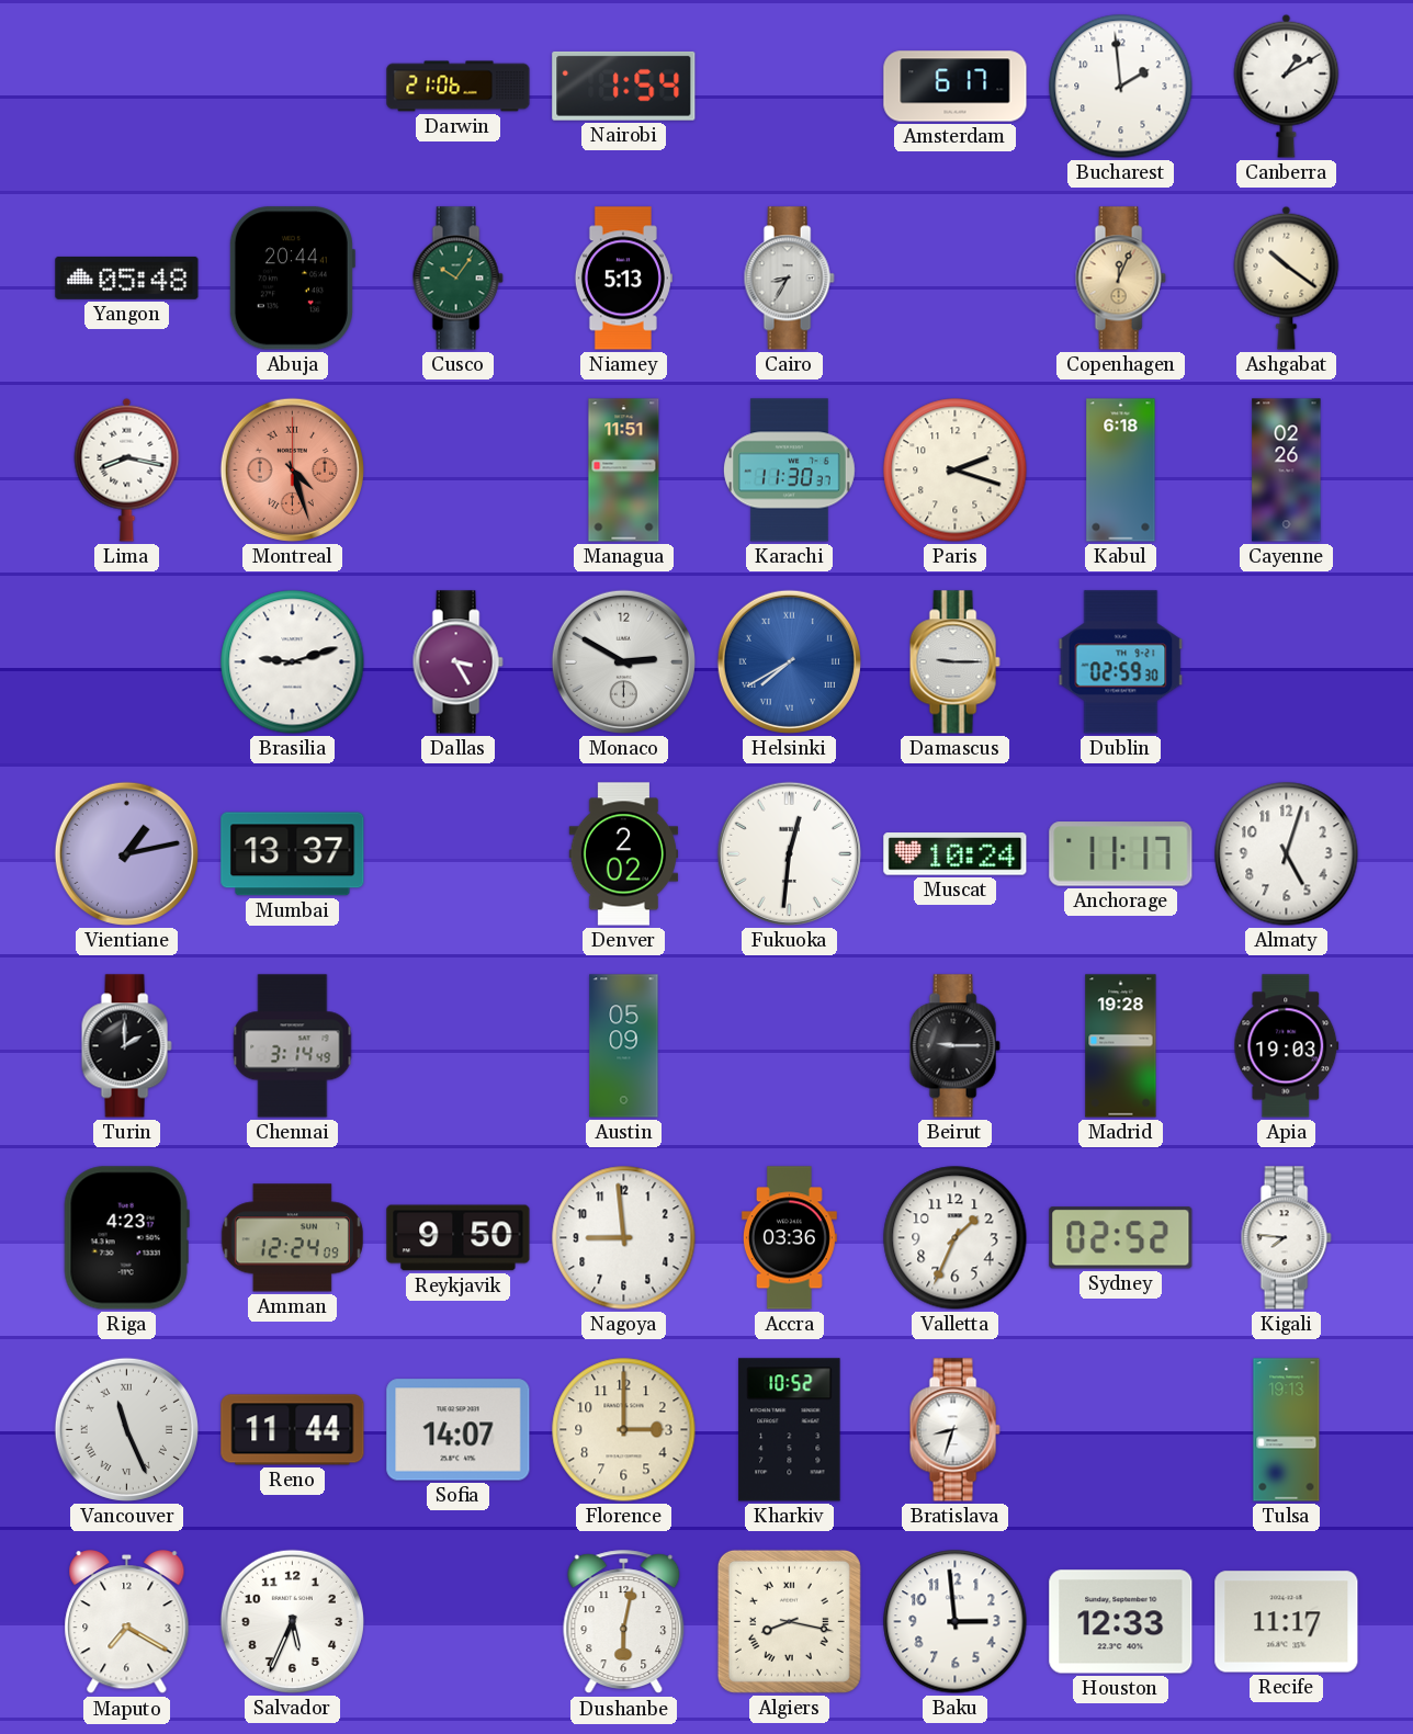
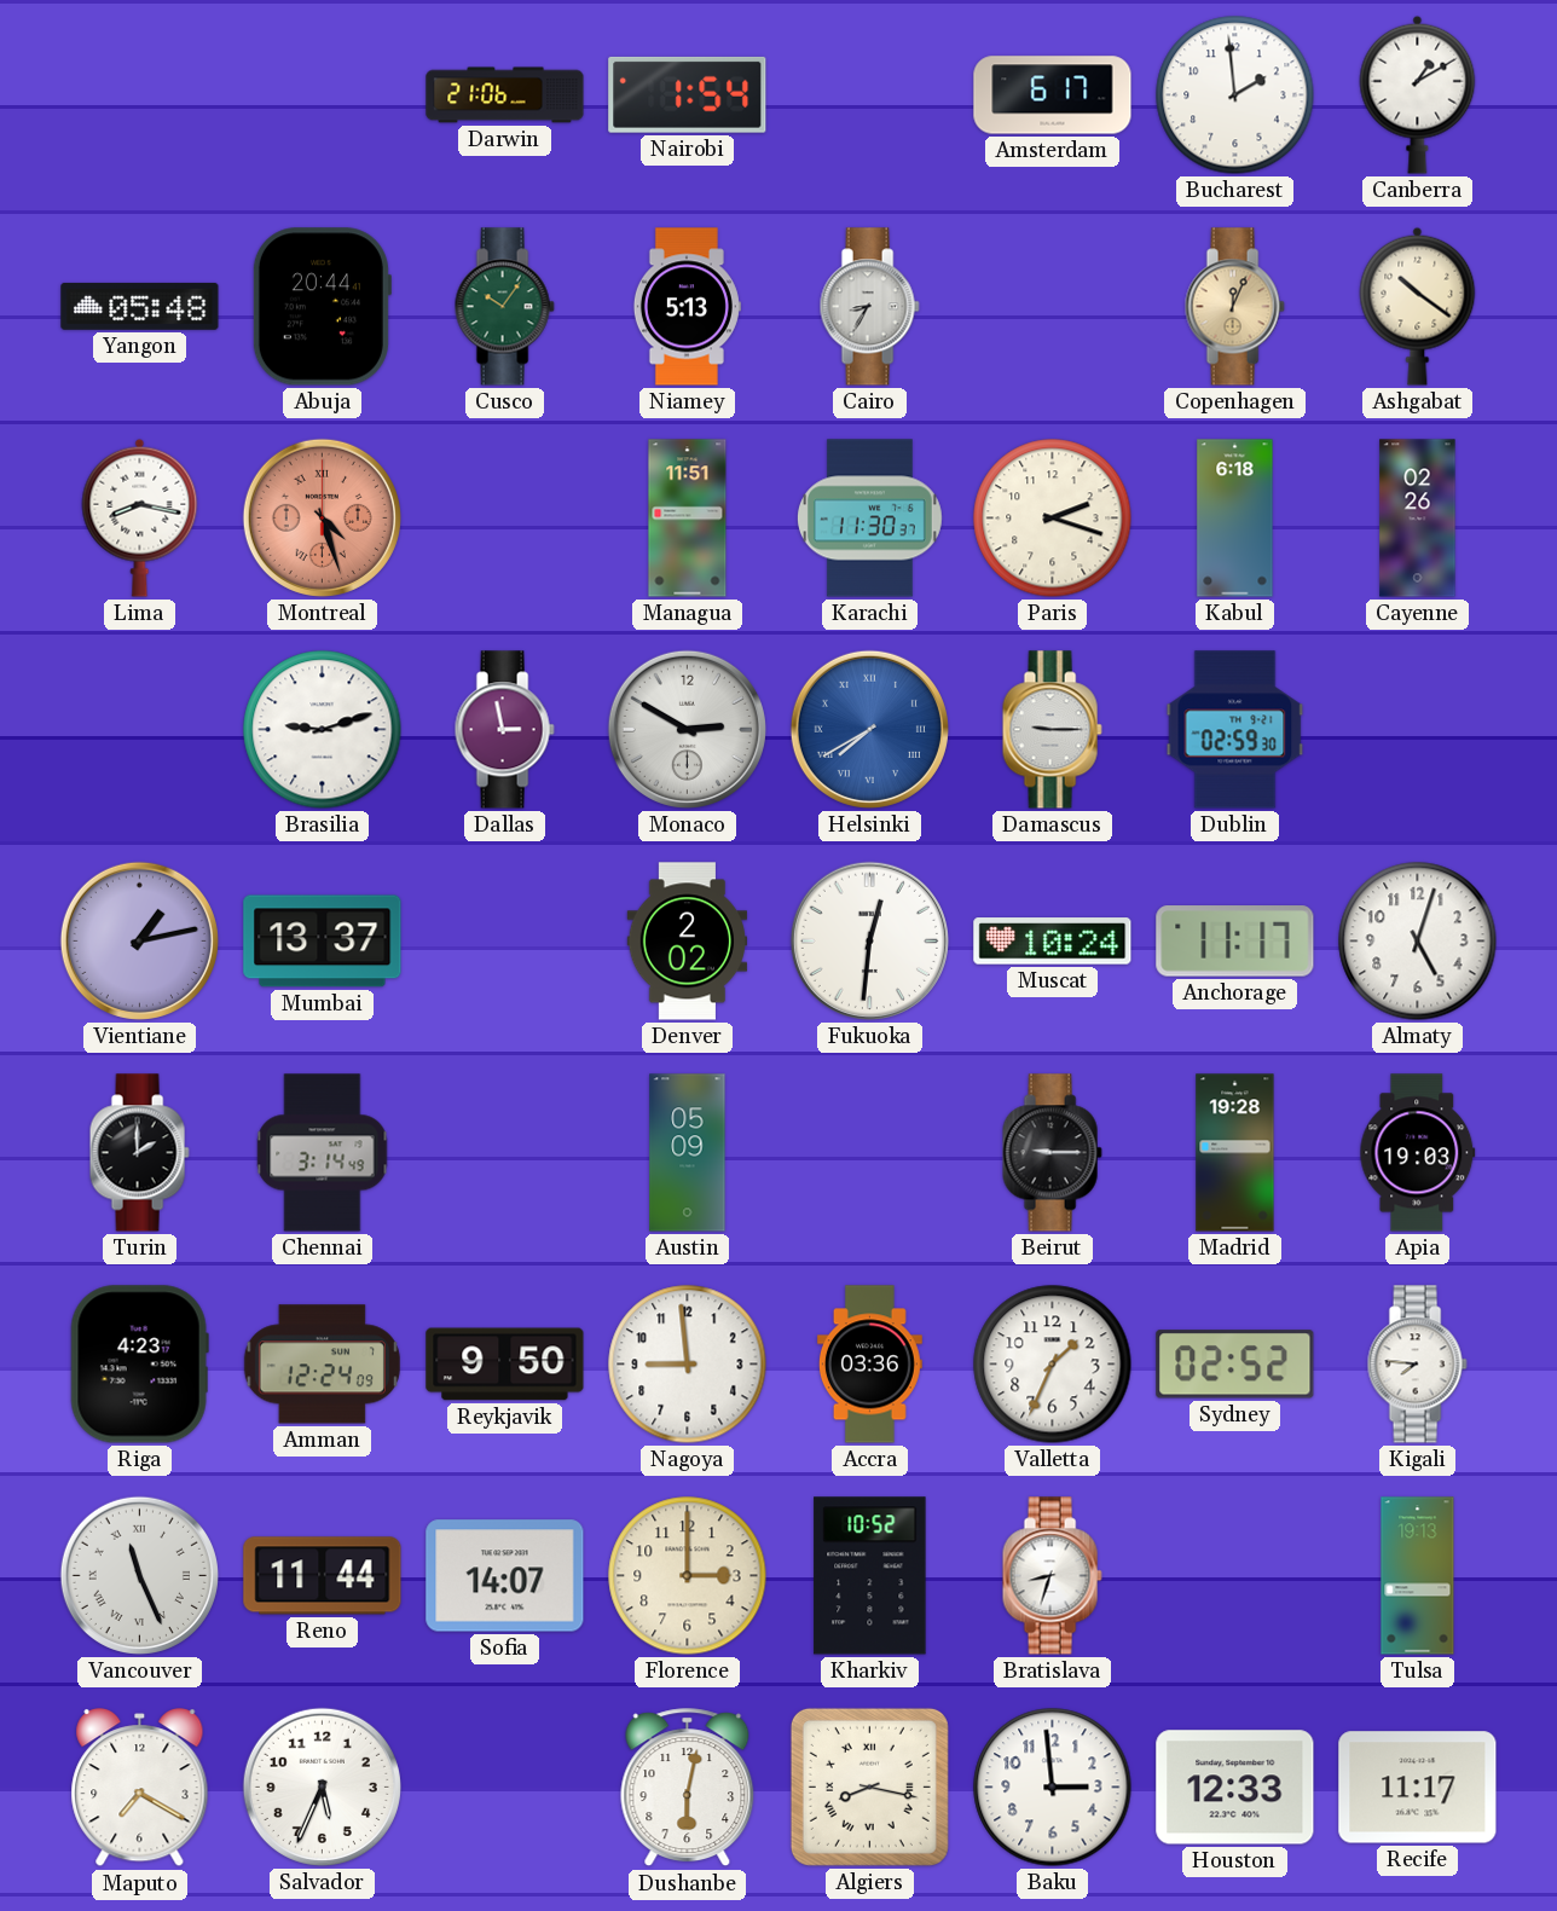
Dallas: 3:25 -> 2:58 (504, 730)
